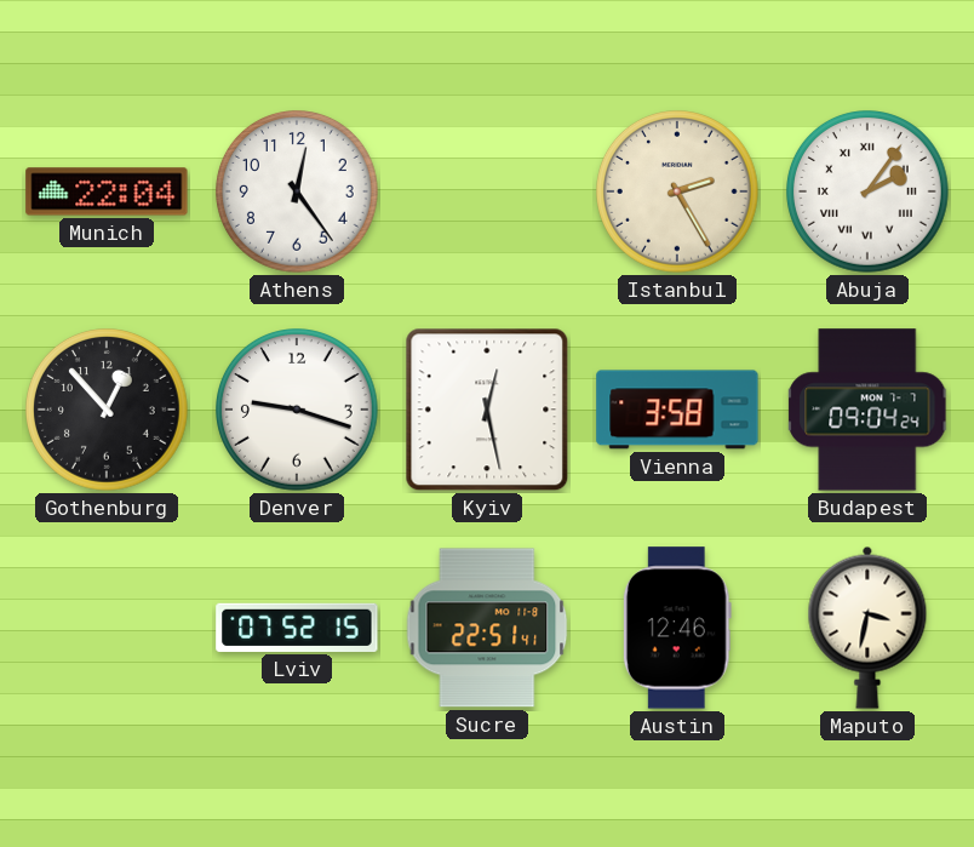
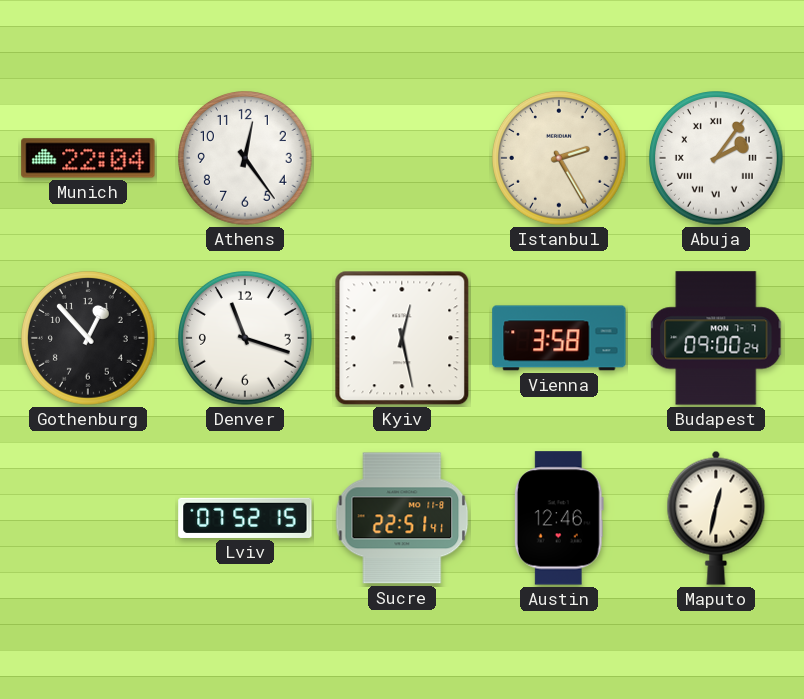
Denver: 9:18 -> 11:18 (246, 339)
Budapest: 09:04 -> 09:00 (717, 338)
Maputo: 3:32 -> 12:32 (716, 518)
